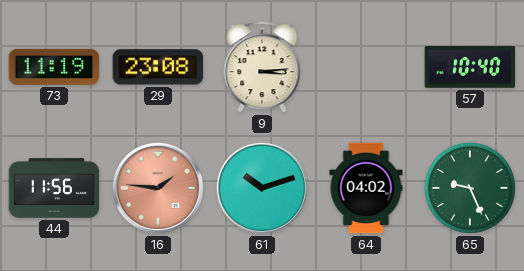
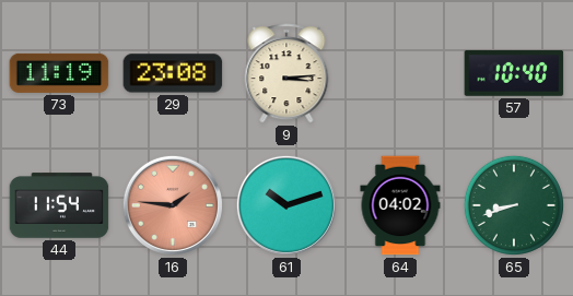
44: 11:56 -> 11:54 (59, 205)
65: 9:26 -> 8:42 (514, 205)
